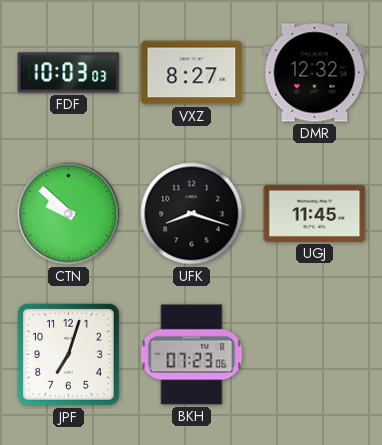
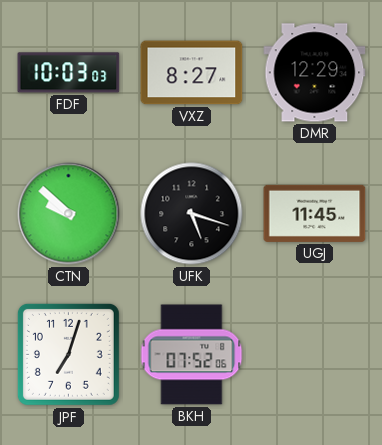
DMR: 12:32 -> 12:29 (315, 73)
UFK: 8:18 -> 5:18 (192, 214)
BKH: 07:23 -> 07:52 (192, 355)
